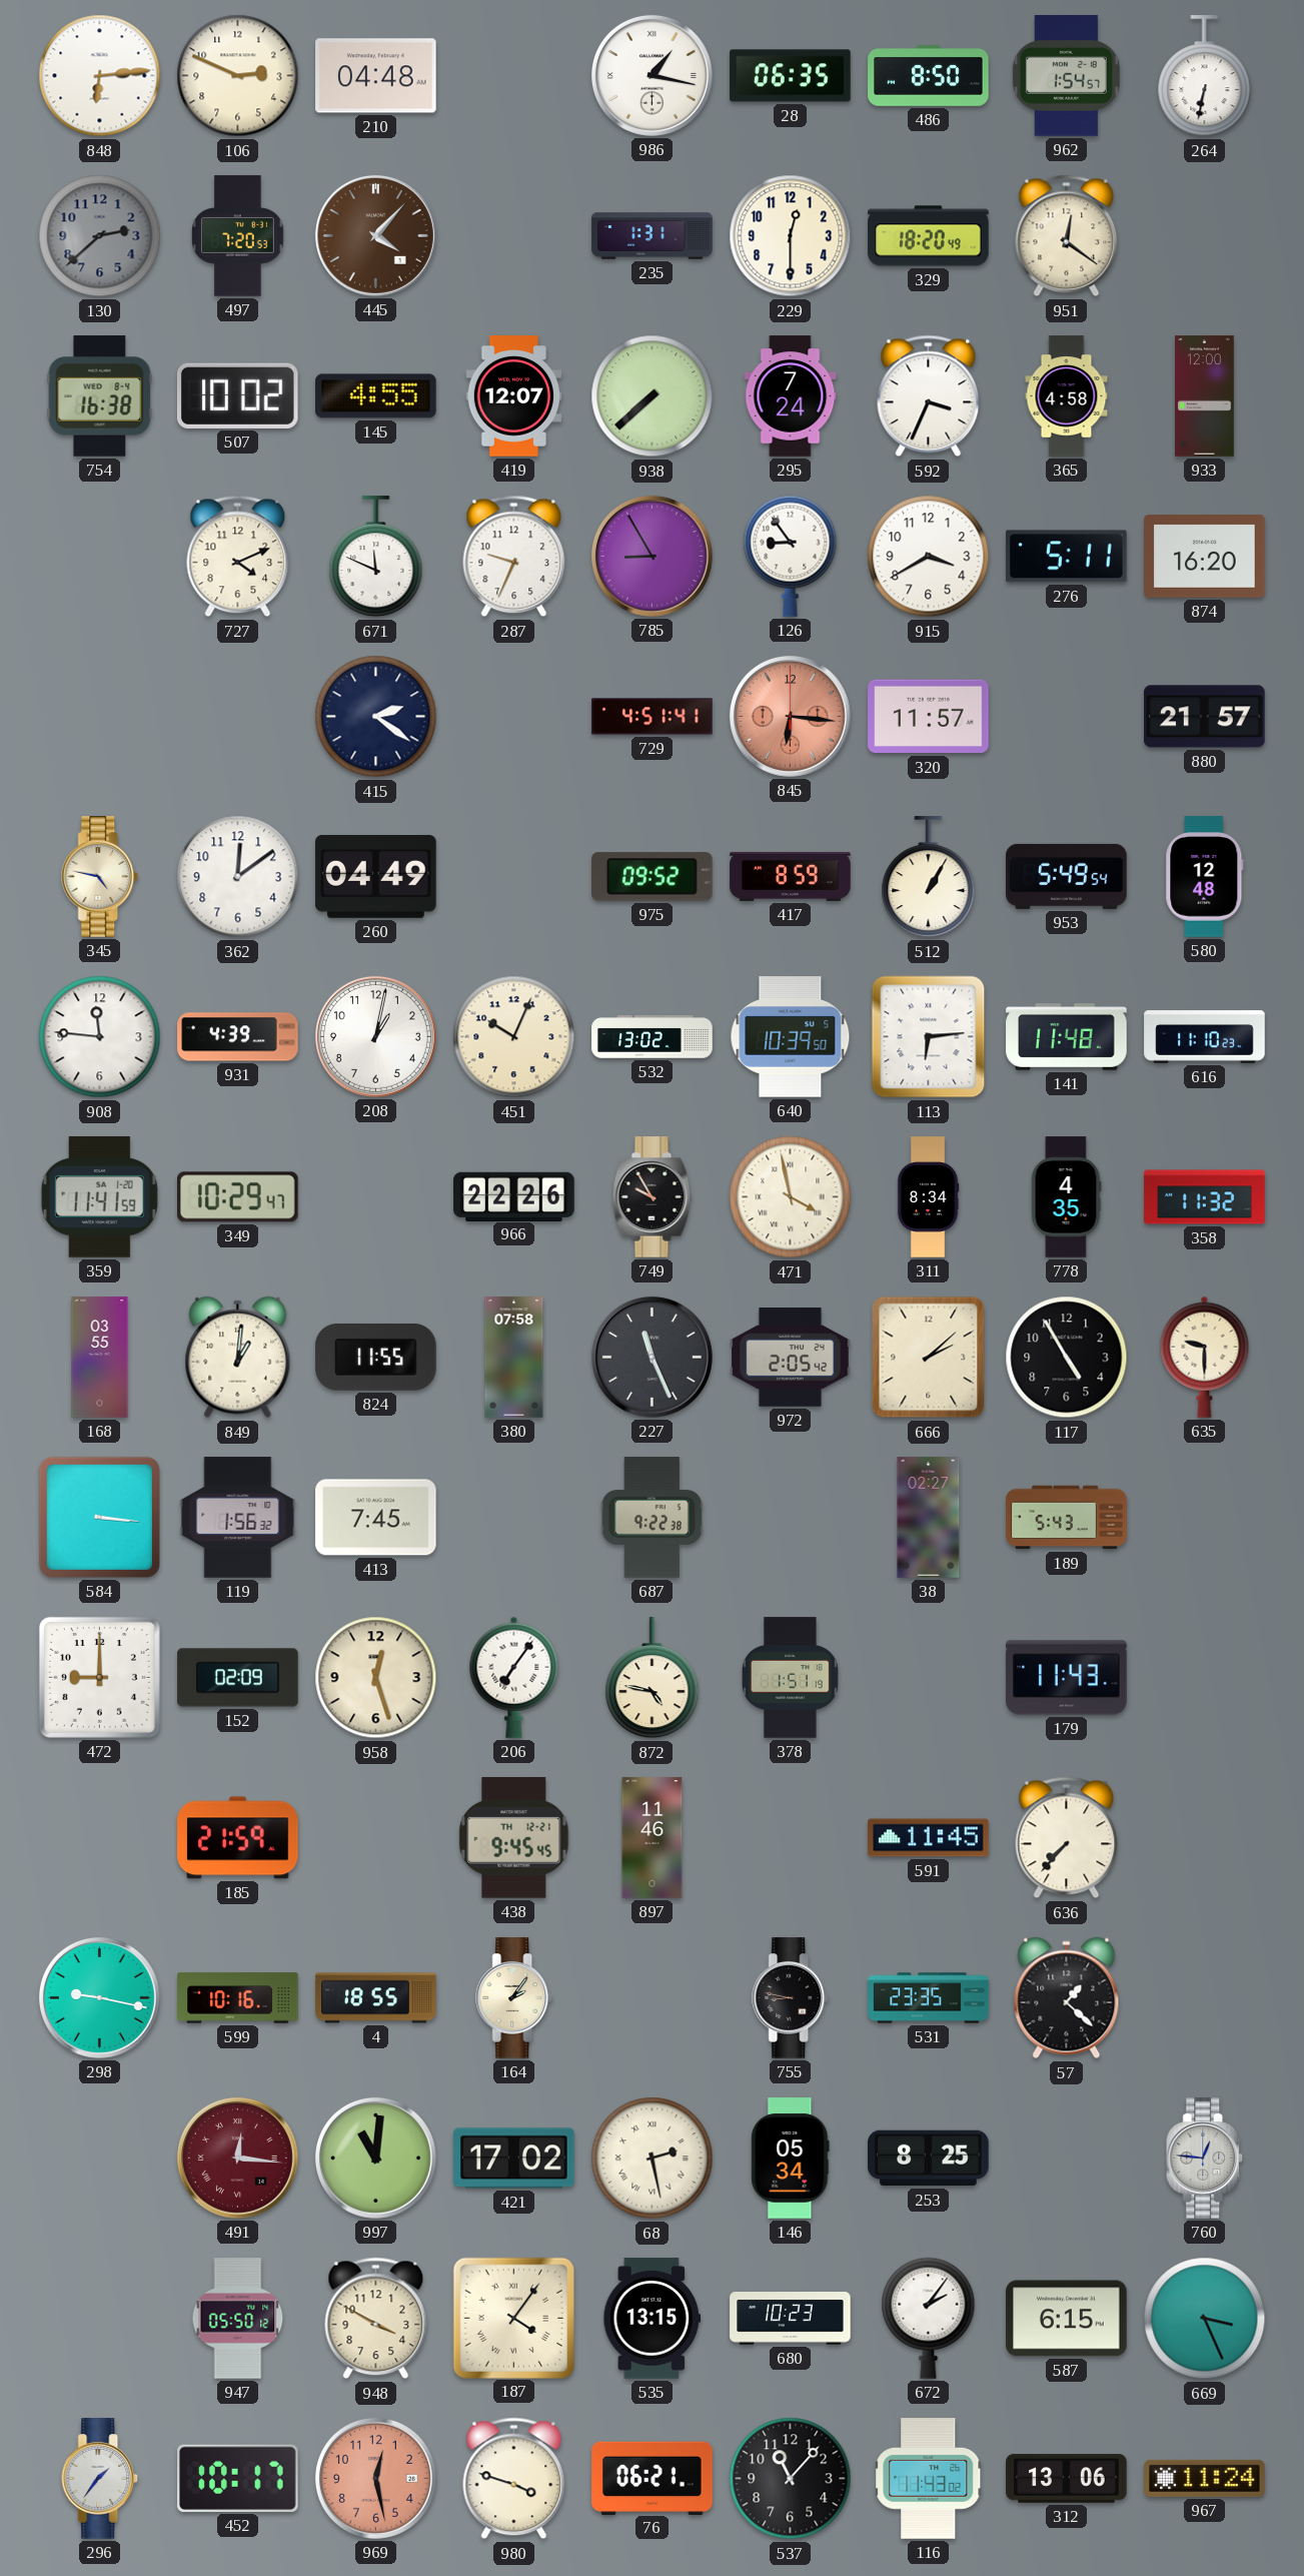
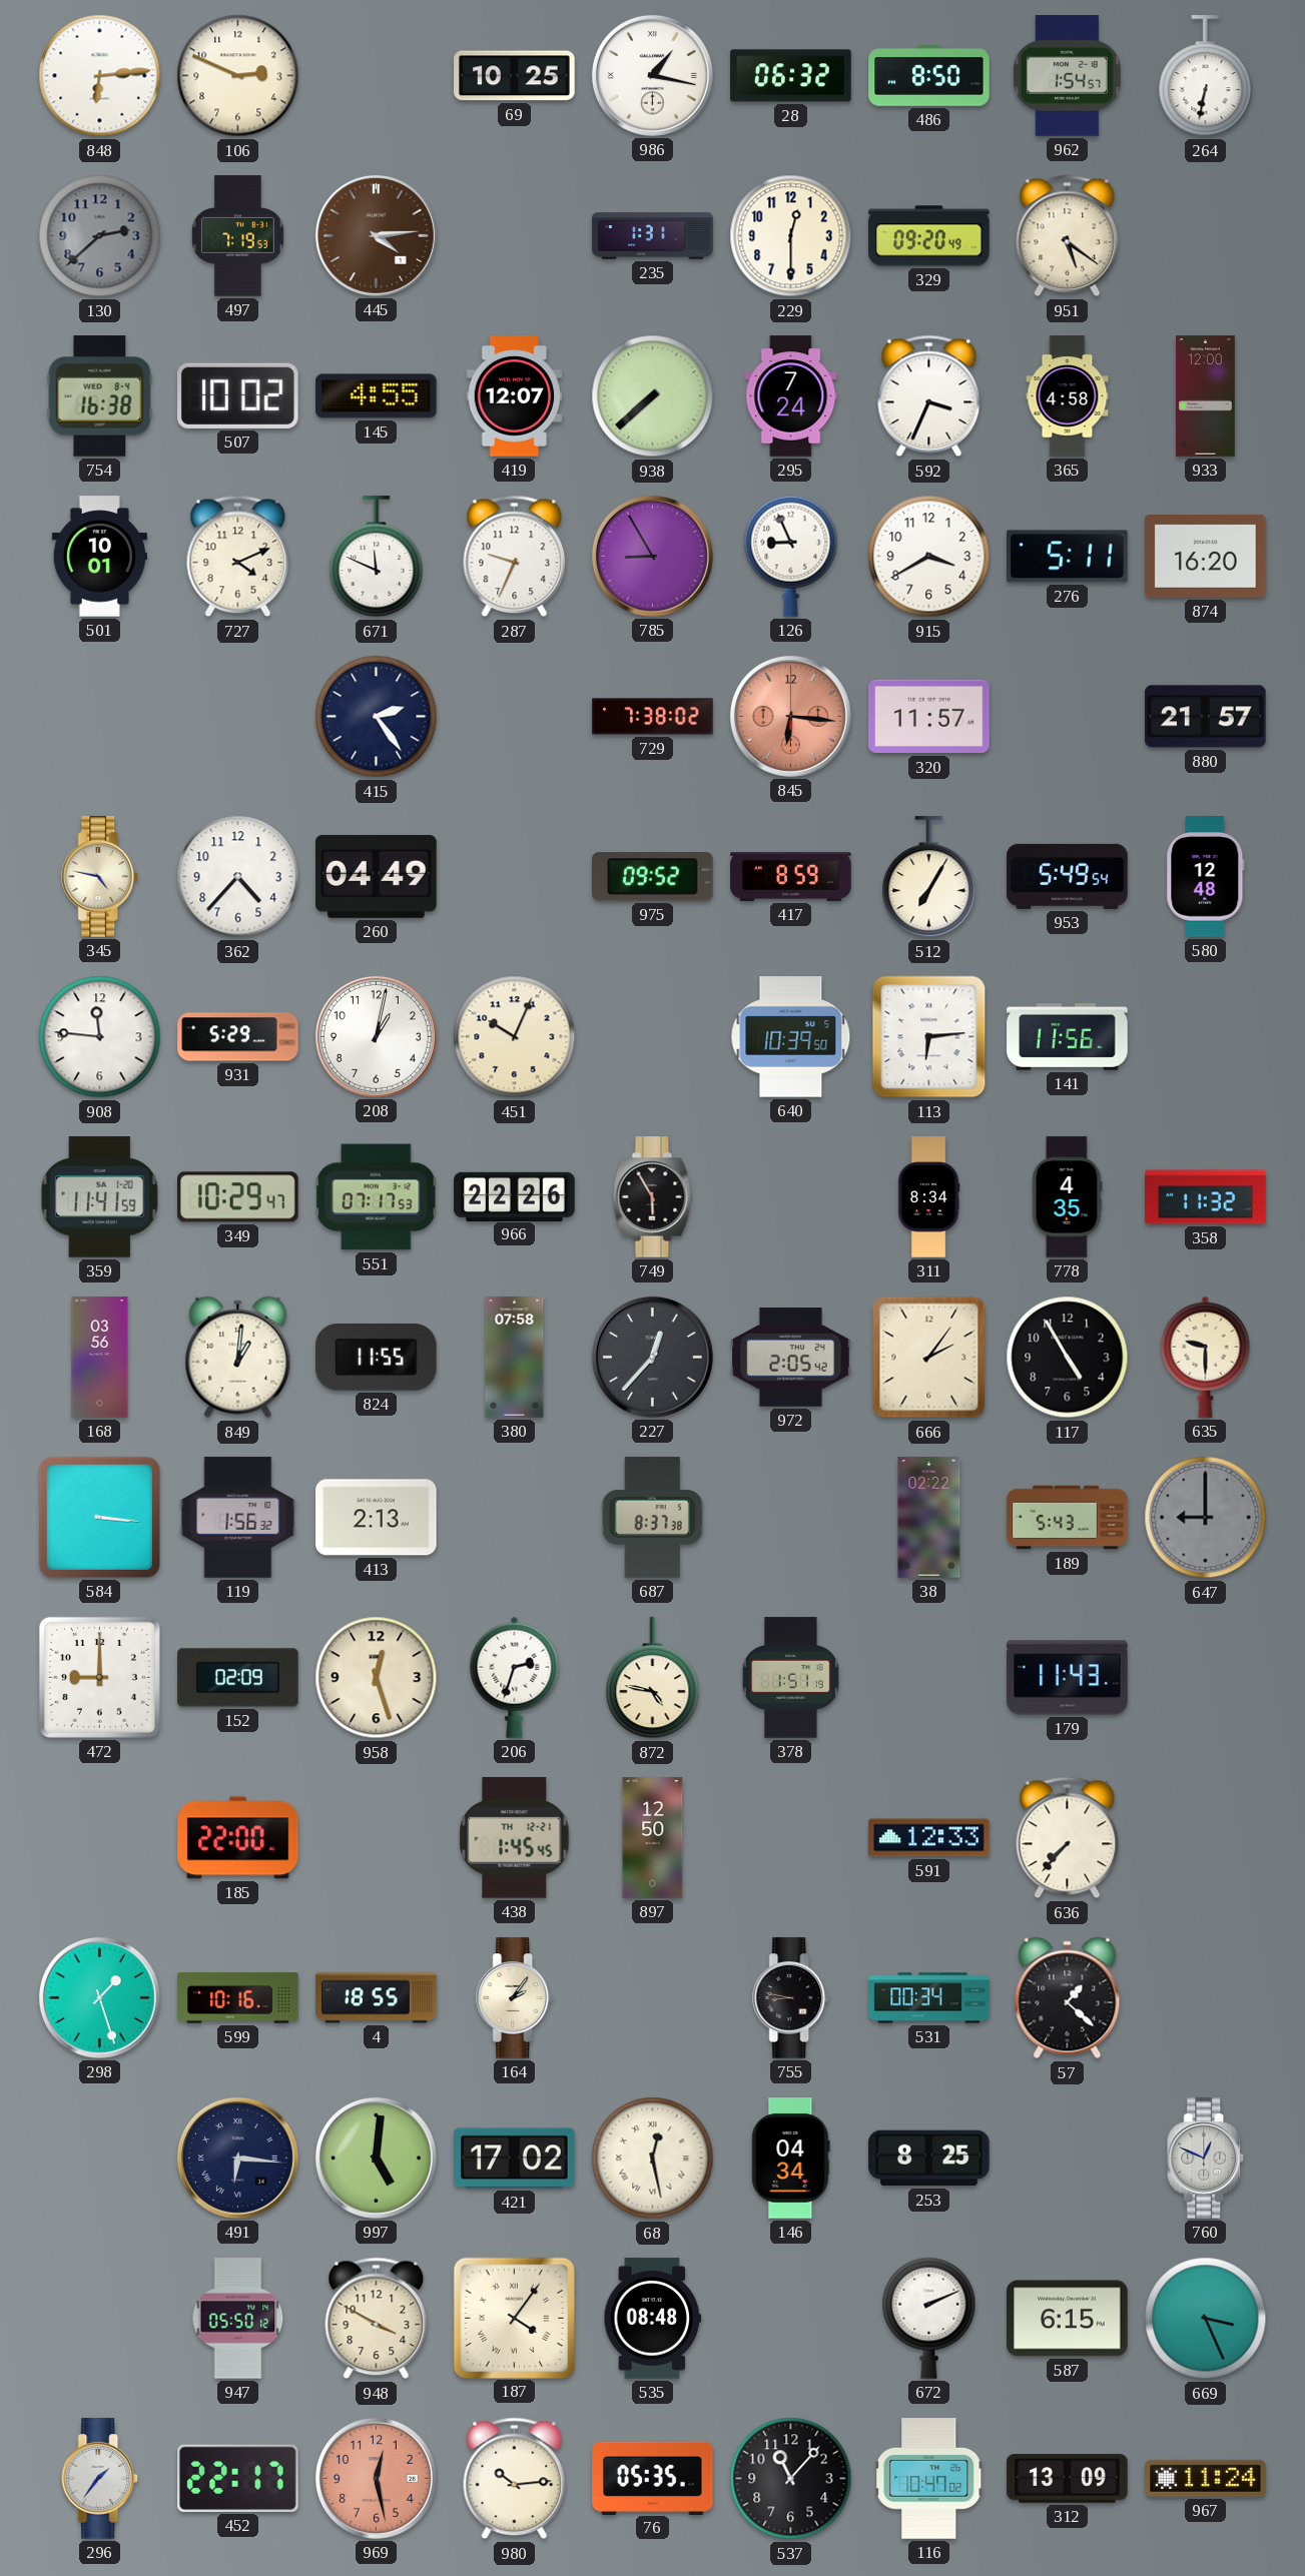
210: 04:48 -> none (376, 76)
69: none -> 10:25 (515, 76)
28: 06:35 -> 06:32 (791, 76)
497: 7:20 -> 7:19 (237, 236)
445: 4:07 -> 4:14 (376, 235)
329: 18:20 -> 09:20 (929, 236)
951: 12:21 -> 5:21 (1068, 236)
501: none -> 10:01 (99, 557)
126: 8:54 -> 8:56 (791, 556)
415: 2:21 -> 2:24 (377, 717)
729: 4:51 -> 7:38 (653, 717)
362: 12:09 -> 4:37 (238, 877)
512: 1:05 -> 7:05 (929, 877)
931: 4:39 -> 5:29 (238, 1037)
532: 13:02 -> none (653, 1037)
141: 11:48 -> 11:56 (1068, 1037)
616: 11:10 -> none (1205, 1037)
551: none -> 07:17 (377, 1197)
749: 9:55 -> 5:55 (653, 1197)
471: 3:58 -> none (791, 1197)
168: 03:55 -> 03:56 (100, 1358)
227: 11:26 -> 12:37 (652, 1357)
666: 2:08 -> 2:06 (929, 1358)
413: 7:45 -> 2:13 (377, 1518)
687: 9:22 -> 8:37 (652, 1518)
38: 02:27 -> 02:22 (929, 1518)
647: none -> 9:00 (1206, 1518)
206: 7:06 -> 2:33 (515, 1677)
185: 21:59 -> 22:00 (238, 1838)
438: 9:45 -> 1:45 (515, 1838)
897: 11:46 -> 12:50 (653, 1838)
591: 11:45 -> 12:33 (929, 1838)
298: 9:17 -> 1:27 (99, 1997)
531: 23:35 -> 00:34 (929, 1998)
491: 12:16 -> 6:16 (237, 2158)
491 dial: burgundy -> navy (237, 2158)
997: 11:01 -> 5:01 (376, 2158)
68: 2:28 -> 12:28 (653, 2159)
146: 05:34 -> 04:34 (791, 2159)
760: 12:46 -> 12:49 (1206, 2159)
535: 13:15 -> 08:48 (653, 2319)
680: 10:23 -> none (791, 2319)
672: 2:06 -> 2:11 (929, 2318)
452: 10:17 -> 22:17 (238, 2478)
980: 3:48 -> 10:14 (515, 2479)
76: 06:21 -> 05:35 (653, 2478)
116: 11:43 -> 10:47 (929, 2479)
312: 13:06 -> 13:09 (1068, 2479)
